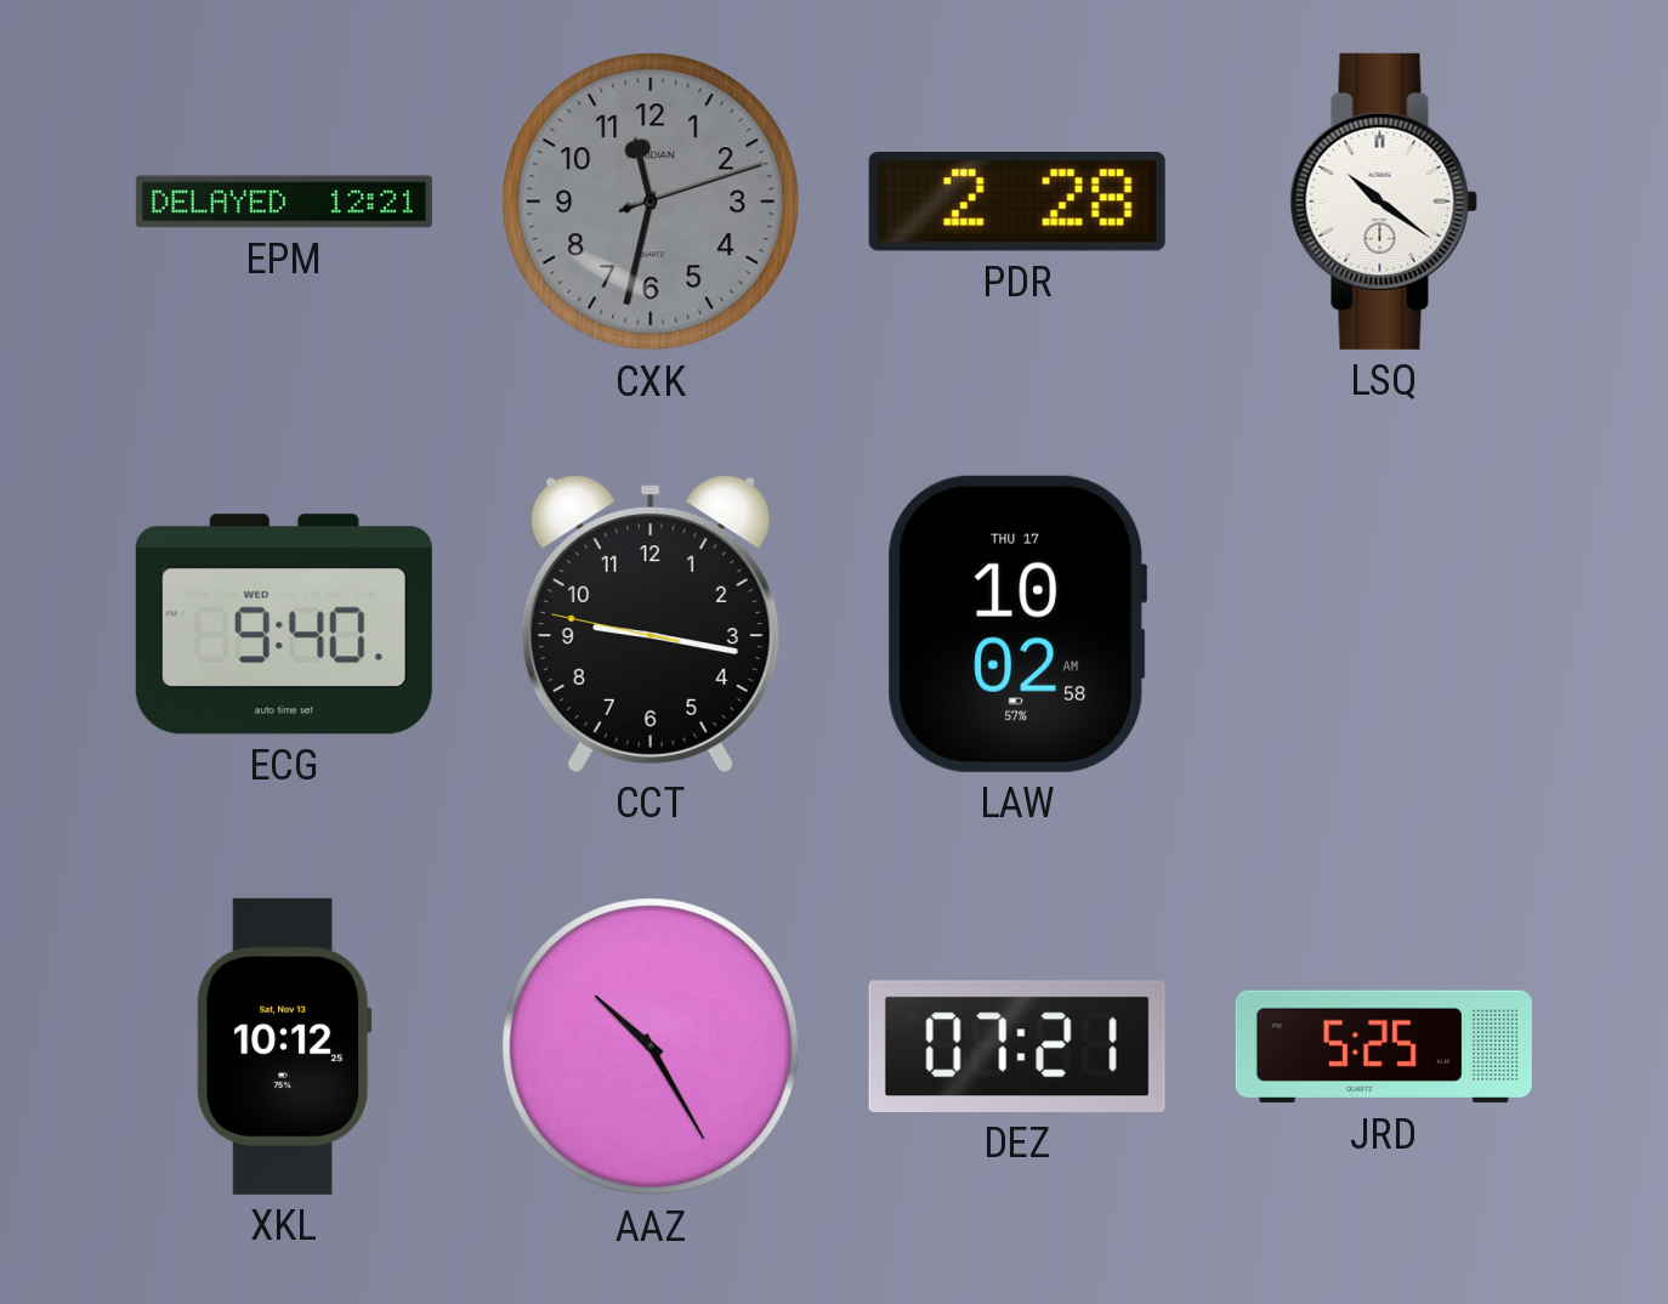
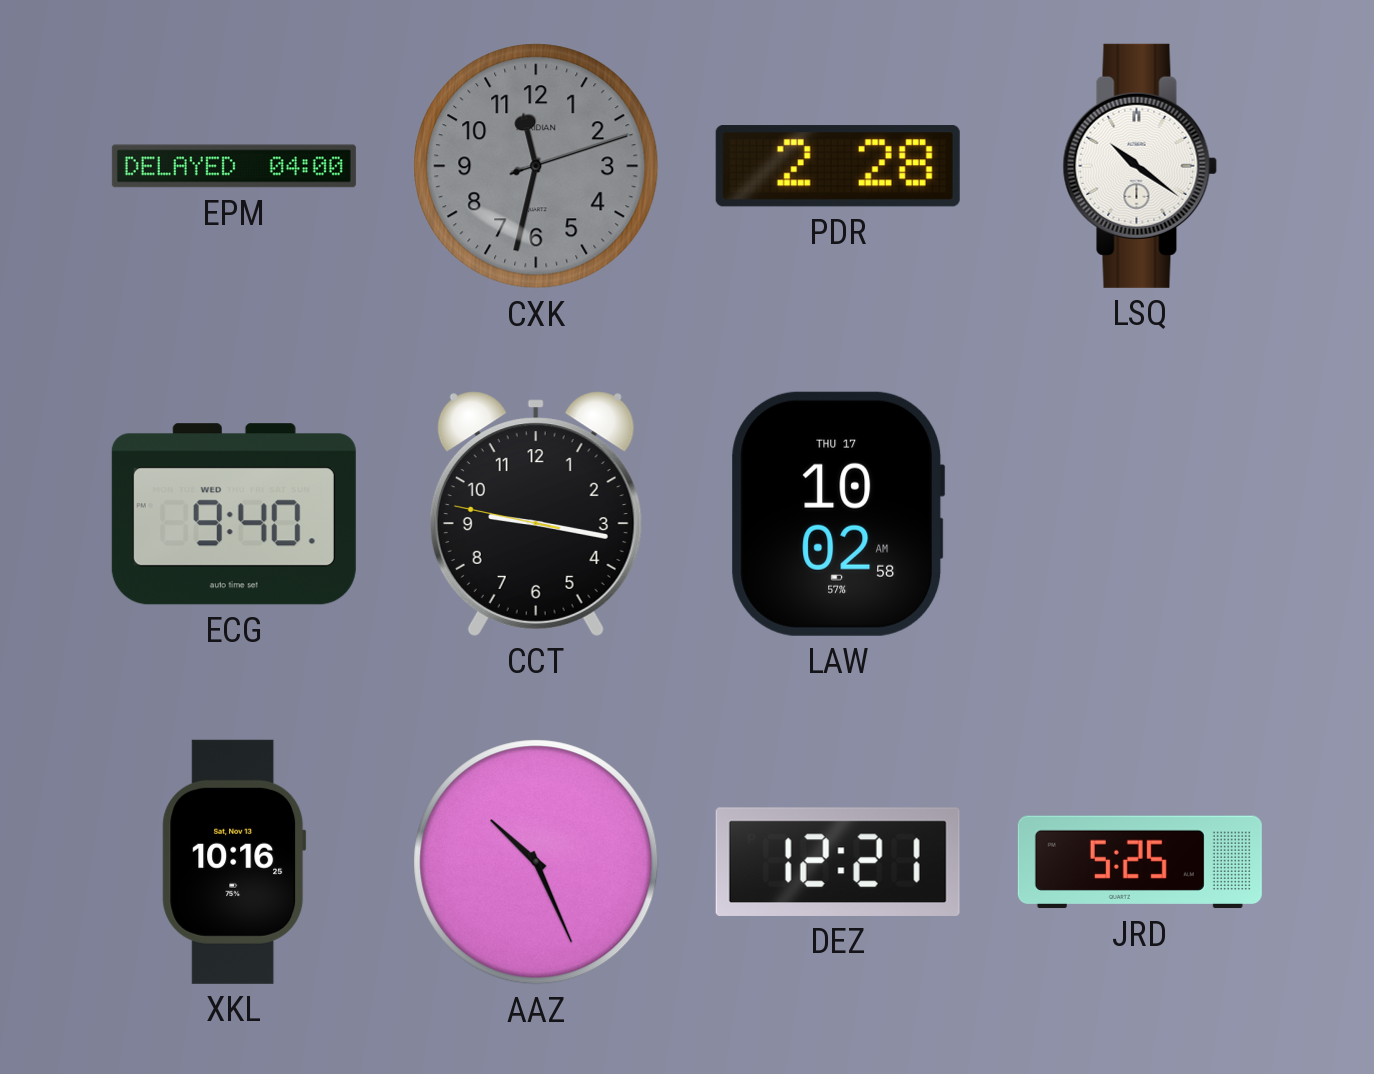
EPM: 12:21 -> 04:00 (234, 166)
XKL: 10:12 -> 10:16 (234, 862)
AAZ: 10:25 -> 10:26 (536, 862)
DEZ: 07:21 -> 12:21 (838, 862)
